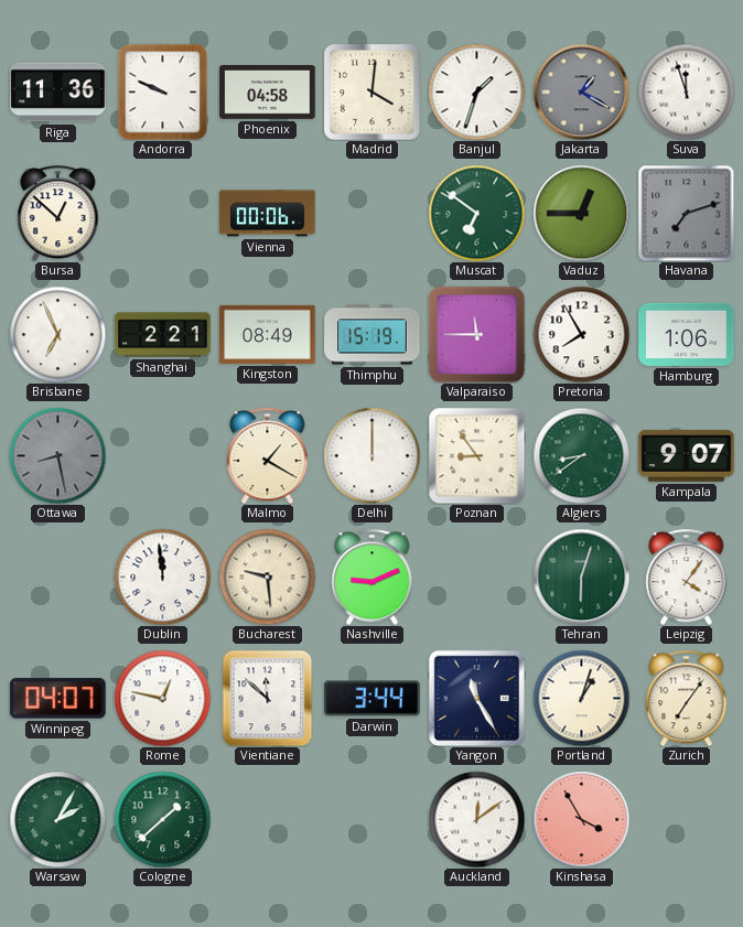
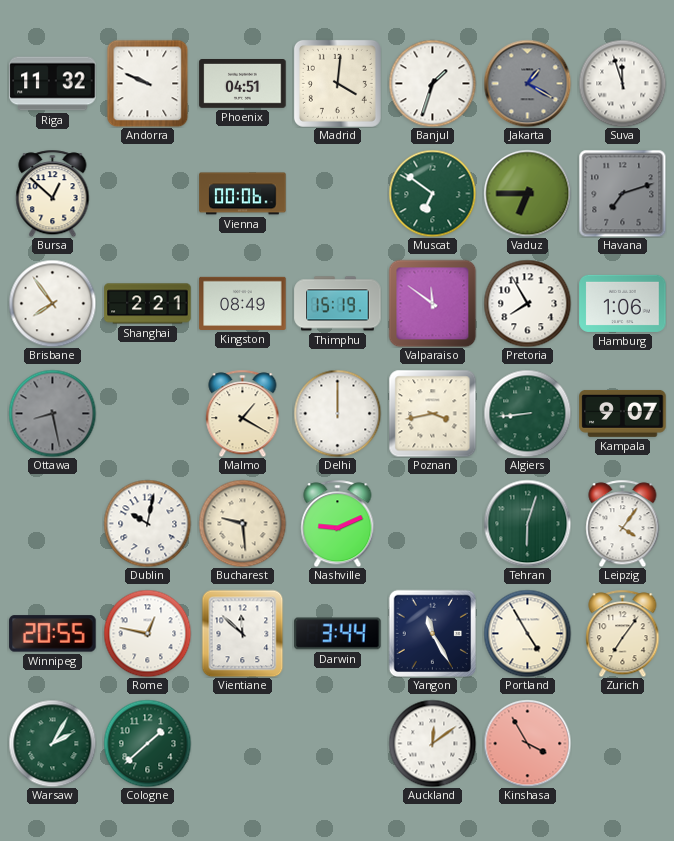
Riga: 11:36 -> 11:32 (53, 84)
Phoenix: 04:58 -> 04:51 (243, 84)
Vaduz: 12:45 -> 6:45 (527, 193)
Brisbane: 6:56 -> 7:54 (52, 303)
Valparaiso: 11:45 -> 11:51 (432, 303)
Poznan: 8:54 -> 3:43 (432, 413)
Algiers: 8:39 -> 8:44 (527, 413)
Dublin: 11:59 -> 10:02 (147, 523)
Winnipeg: 04:07 -> 20:55 (53, 634)
Portland: 1:03 -> 4:55 (527, 633)
